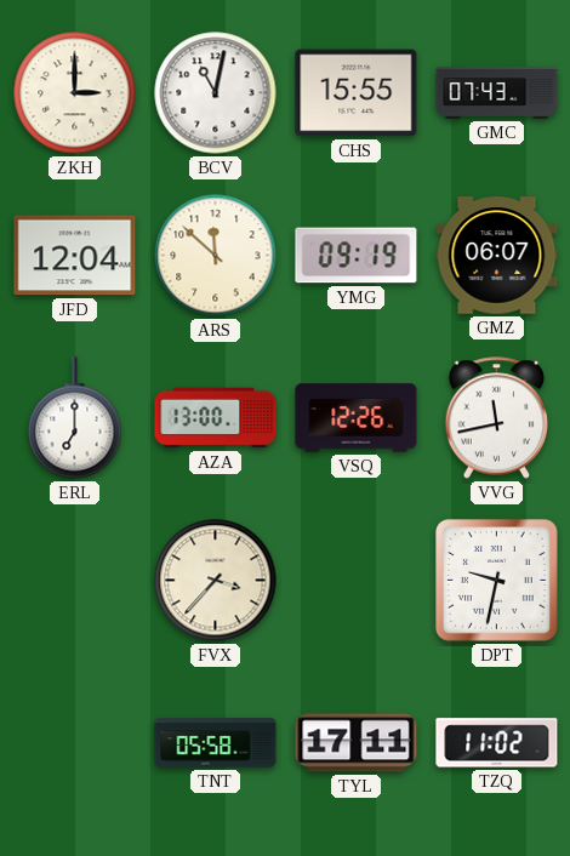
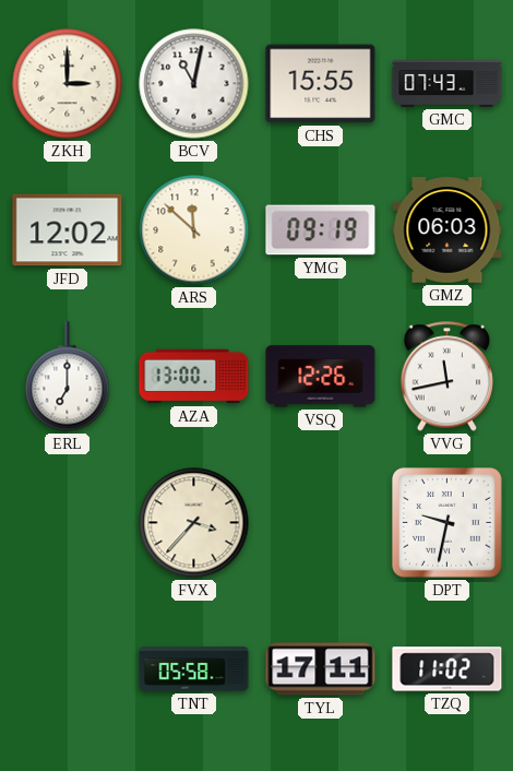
JFD: 12:04 -> 12:02 (68, 230)
GMZ: 06:07 -> 06:03 (448, 230)
